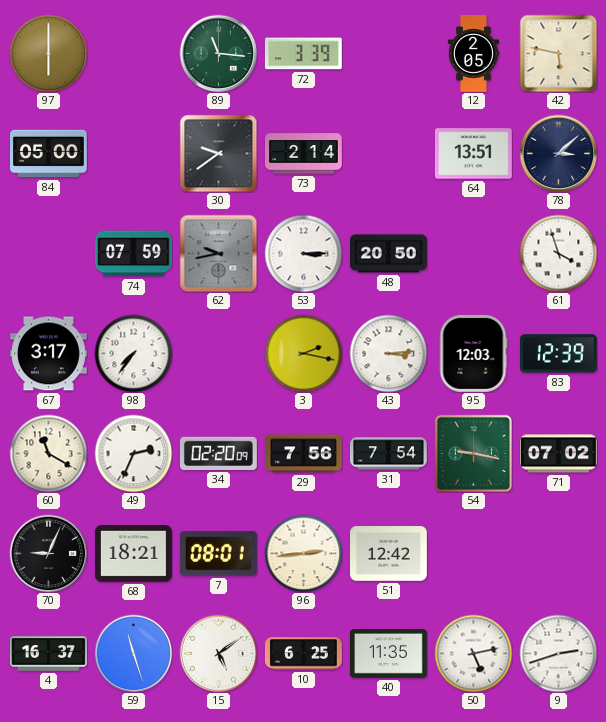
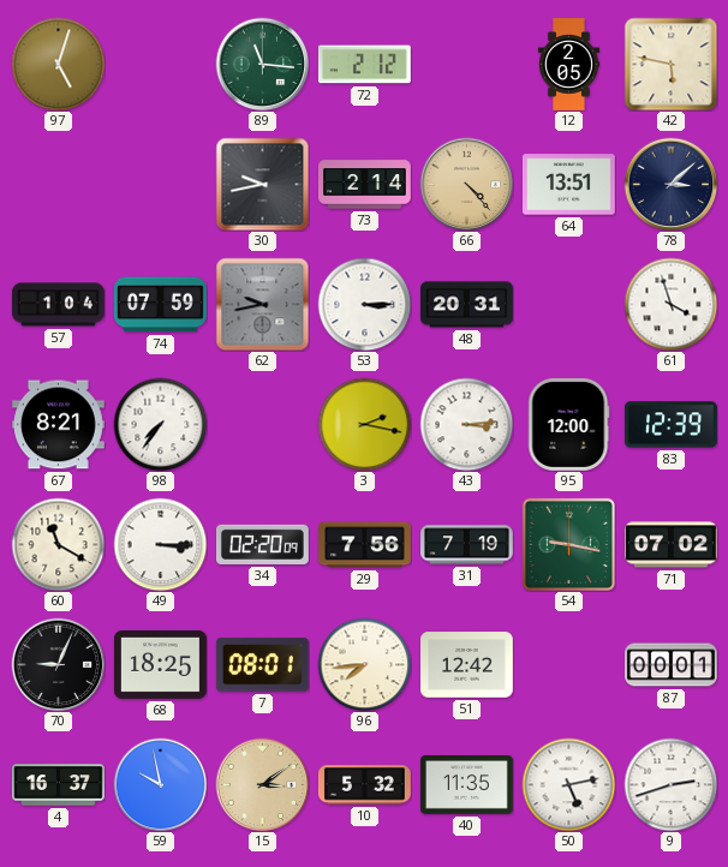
97: 6:00 -> 5:03 (58, 64)
72: 3:39 -> 2:12 (364, 65)
84: 05:00 -> none (49, 154)
30: 9:39 -> 9:43 (262, 184)
66: none -> 4:23 (466, 184)
57: none -> 1:04 (59, 305)
48: 20:50 -> 20:31 (467, 305)
67: 3:17 -> 8:21 (58, 425)
95: 12:03 -> 12:00 (568, 424)
49: 2:34 -> 3:15 (160, 544)
31: 7:54 -> 7:19 (467, 545)
68: 18:21 -> 18:25 (161, 664)
96: 2:44 -> 7:44 (364, 664)
87: none -> 00:01 (672, 665)
59: 11:27 -> 9:58 (160, 784)
15: 5:09 -> 3:09 (262, 784)
15 dial: white -> champagne (262, 784)
10: 6:25 -> 5:32 (365, 785)
